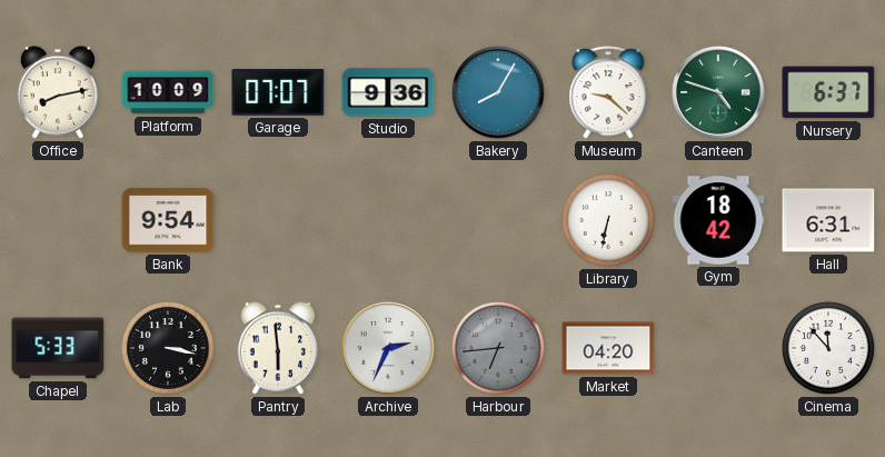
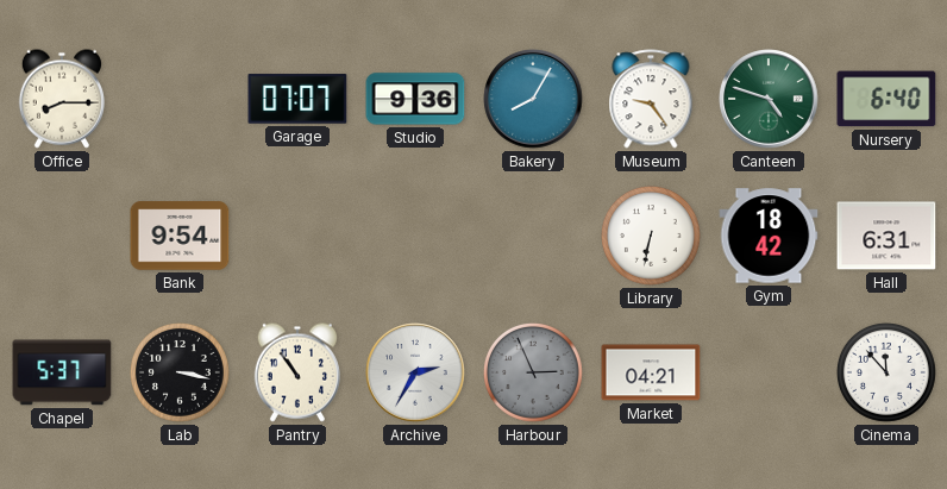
Office: 8:13 -> 8:15 (61, 99)
Platform: 10:09 -> none (168, 92)
Museum: 9:22 -> 9:24 (651, 99)
Nursery: 6:37 -> 6:40 (886, 99)
Chapel: 5:33 -> 5:37 (62, 372)
Pantry: 5:59 -> 10:54 (296, 372)
Archive: 2:34 -> 2:35 (415, 372)
Harbour: 6:44 -> 2:56 (534, 374)
Market: 04:20 -> 04:21 (651, 372)
